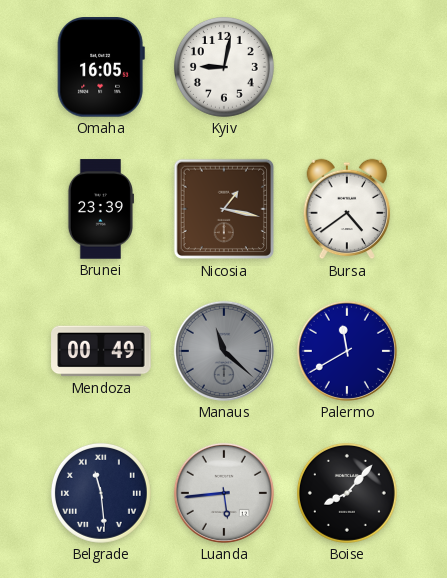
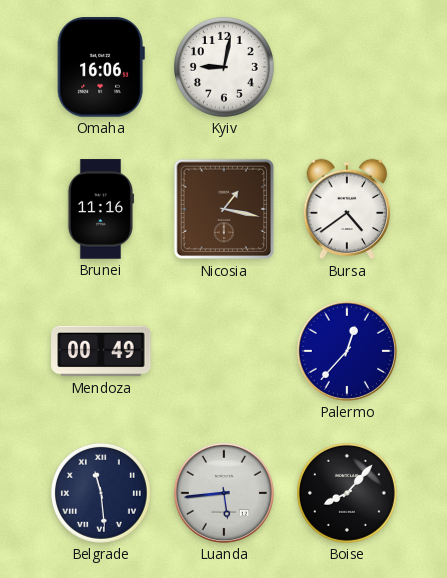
Omaha: 16:05 -> 16:06 (101, 67)
Brunei: 23:39 -> 11:16 (100, 209)
Manaus: 11:22 -> none (224, 351)
Palermo: 11:40 -> 12:37 (347, 351)
